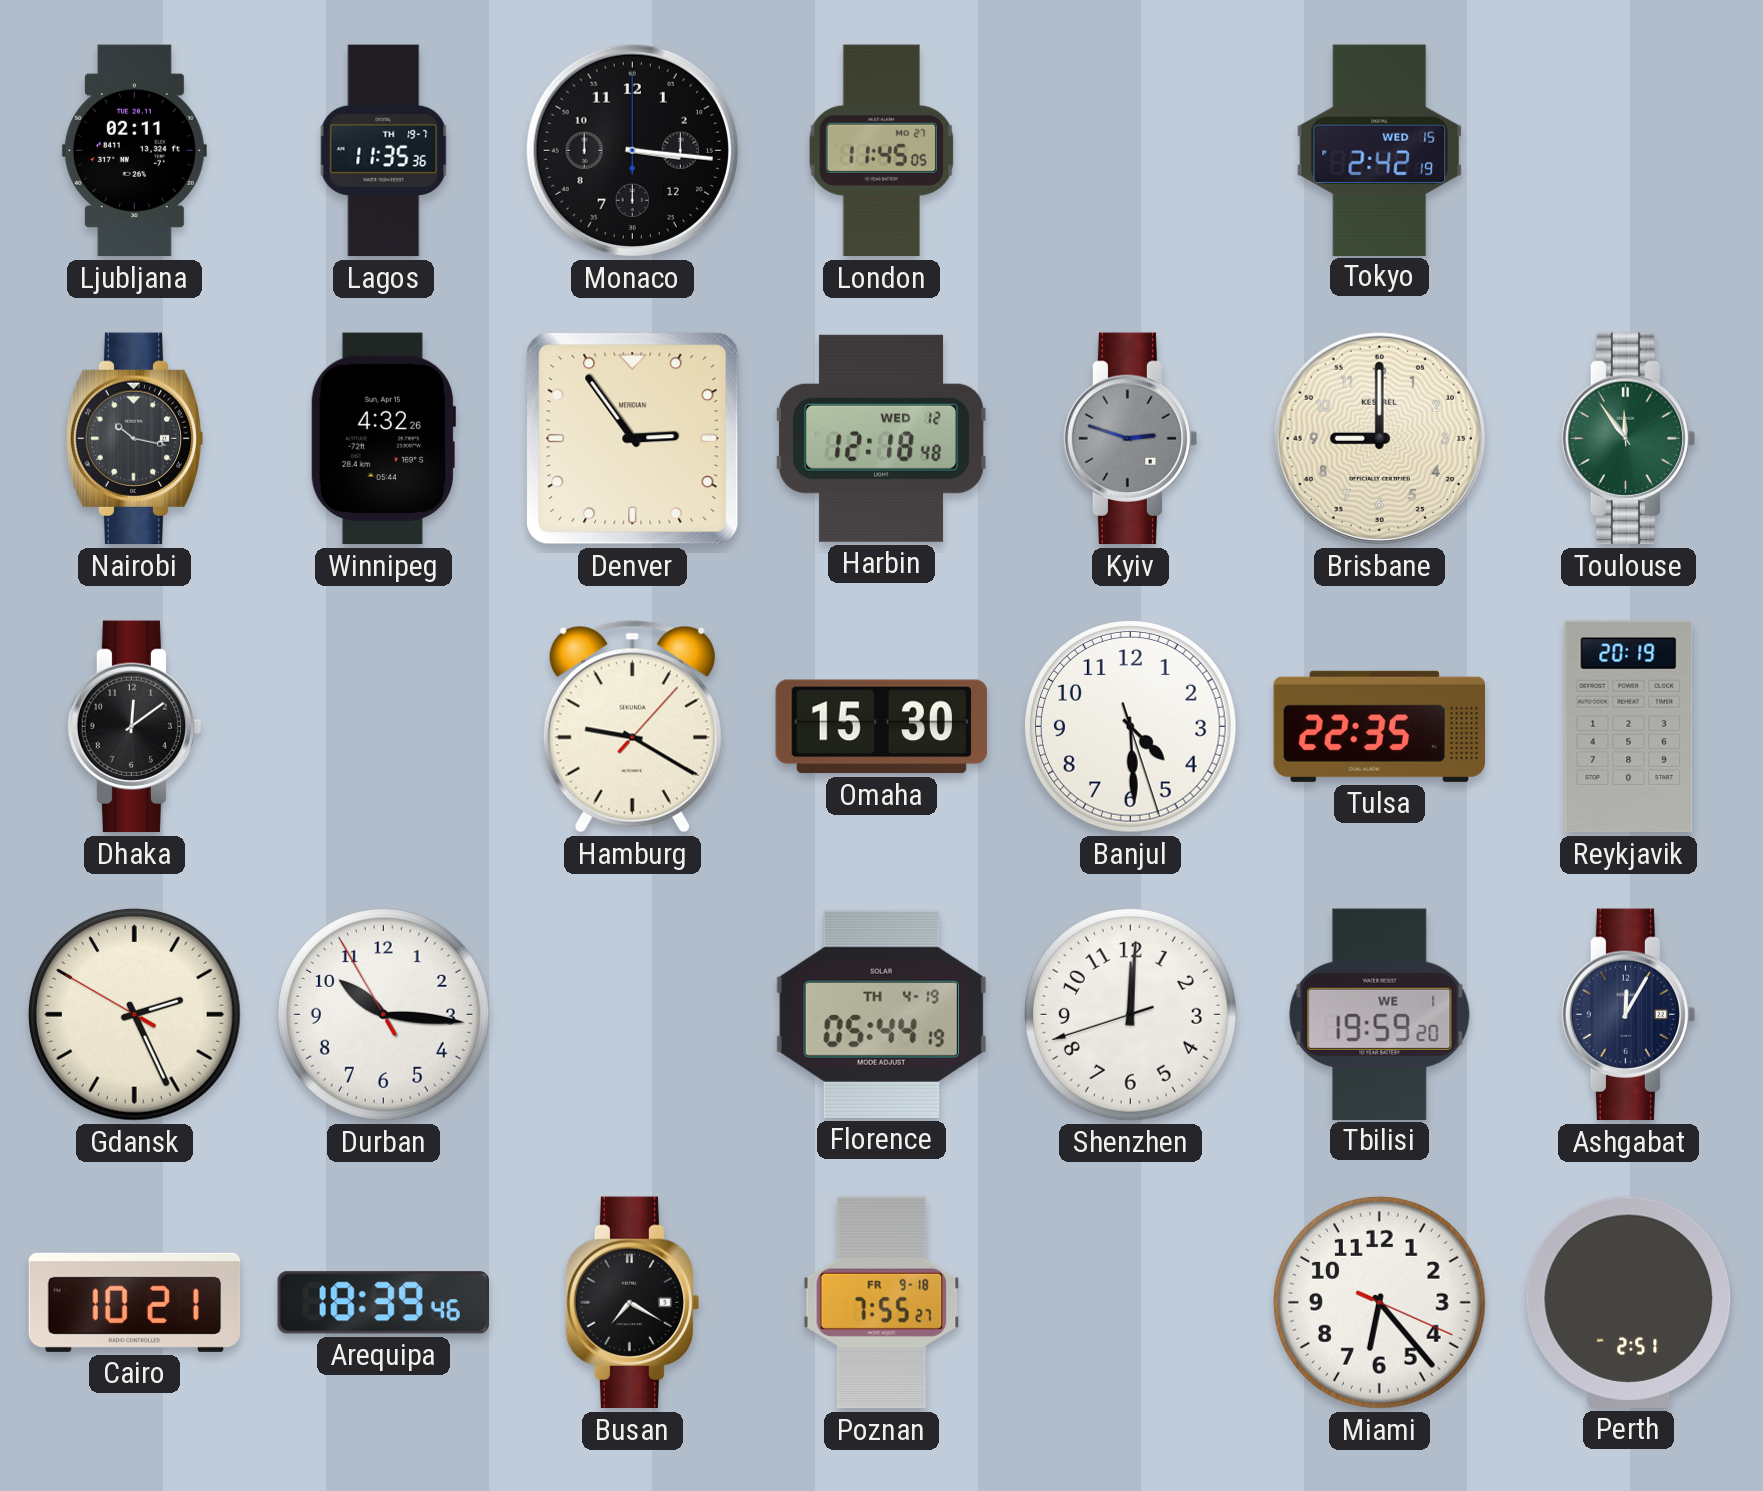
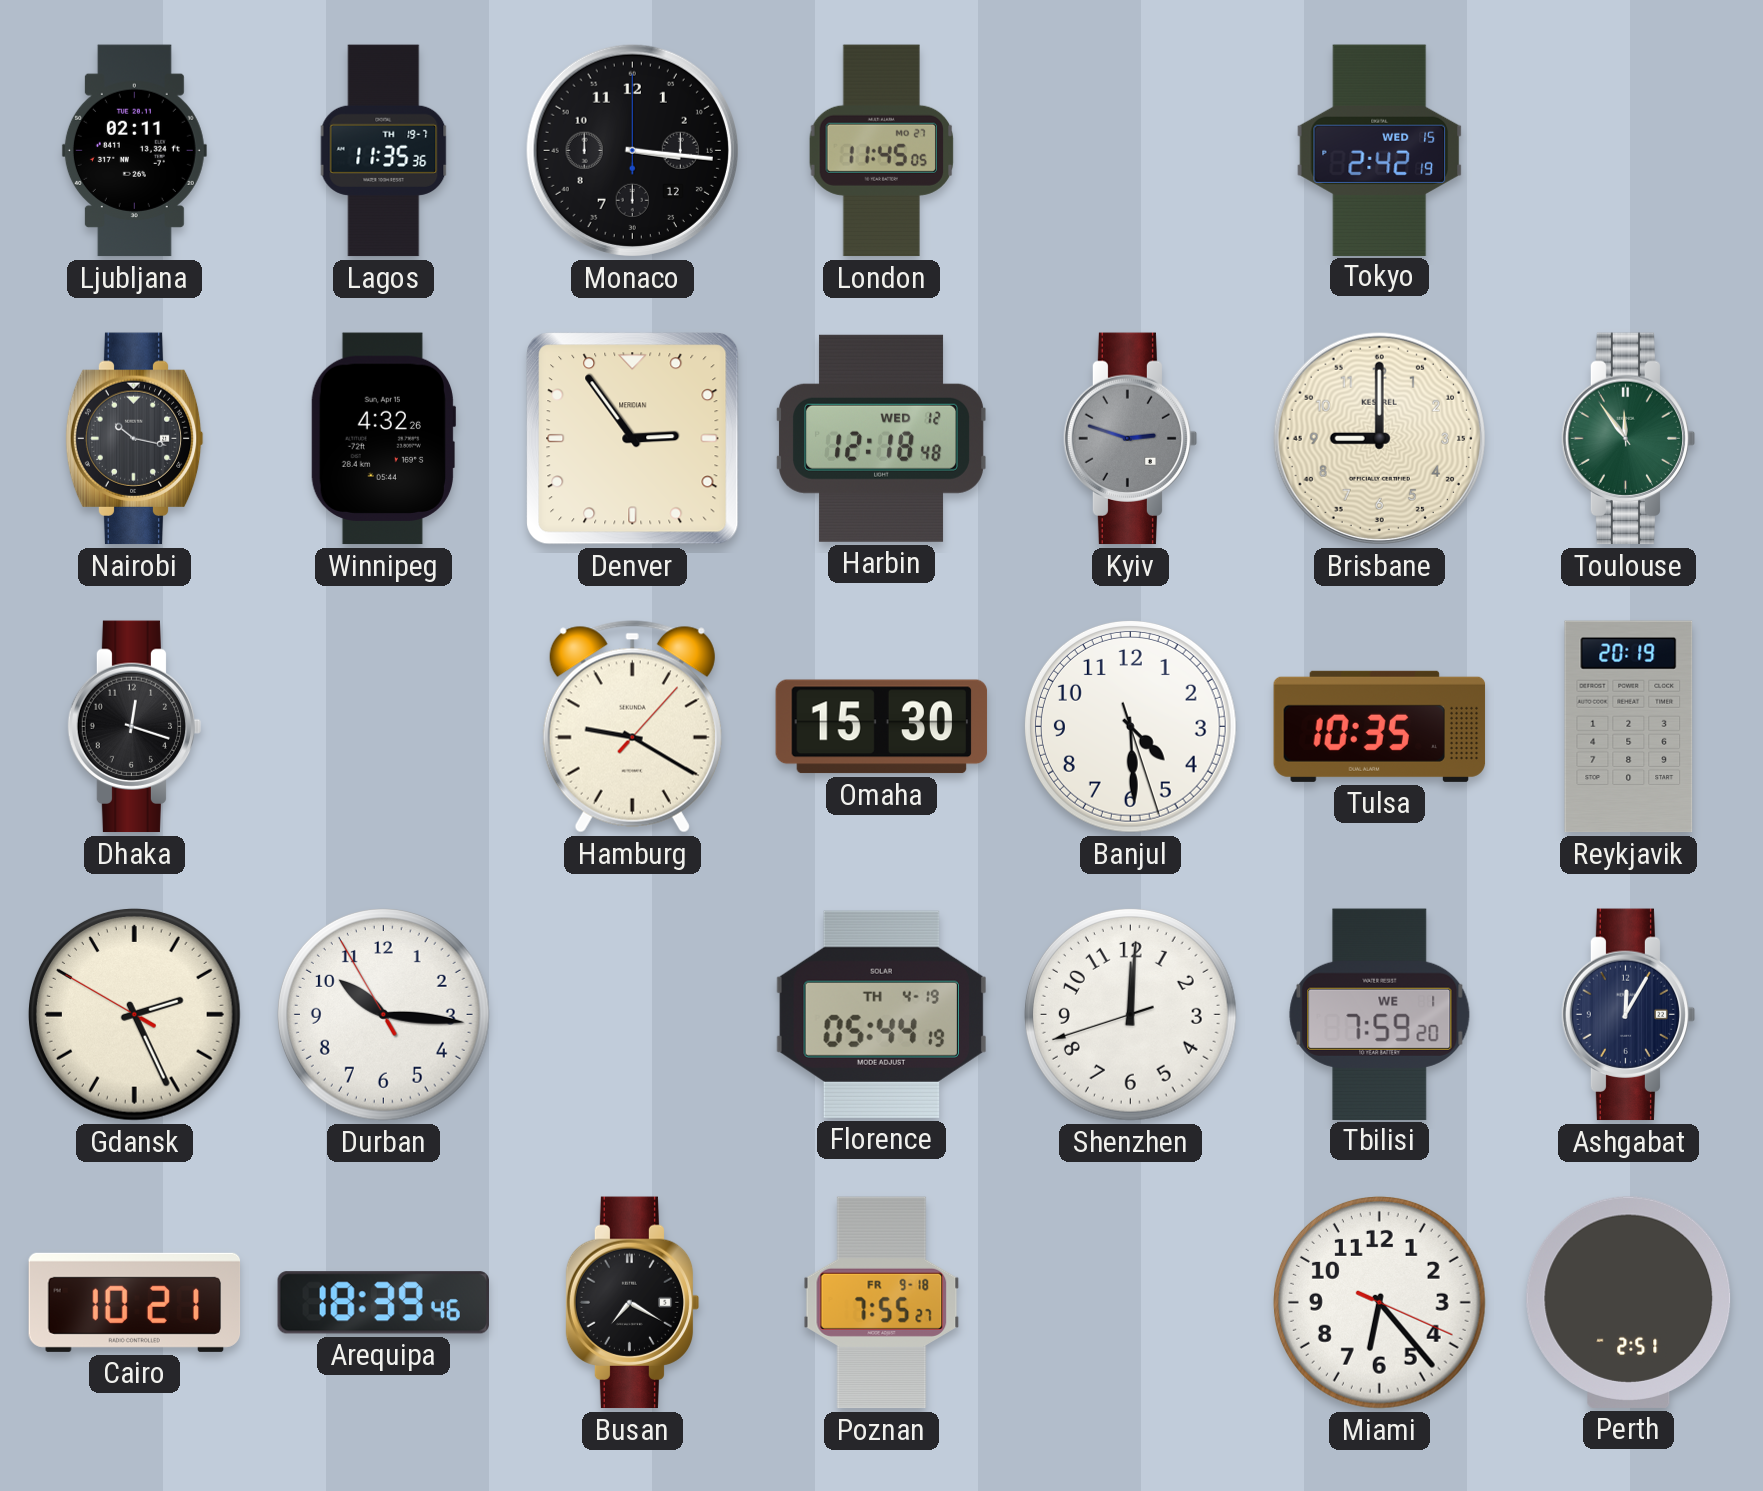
Dhaka: 12:09 -> 12:18 (135, 727)
Tulsa: 22:35 -> 10:35 (1380, 726)
Tbilisi: 19:59 -> 7:59 (1380, 1014)
